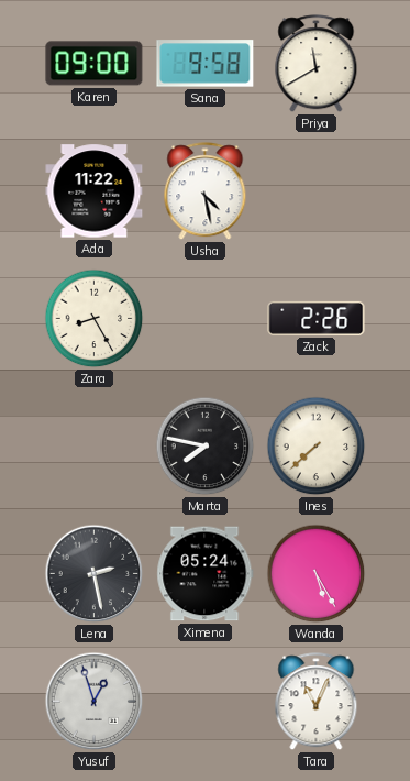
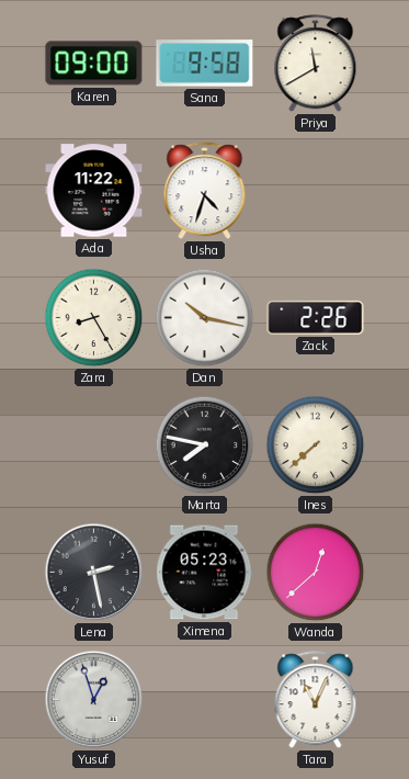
Usha: 4:28 -> 4:33 (205, 191)
Dan: none -> 10:17 (205, 318)
Ximena: 05:24 -> 05:23 (205, 573)
Wanda: 5:25 -> 12:38 (316, 573)
